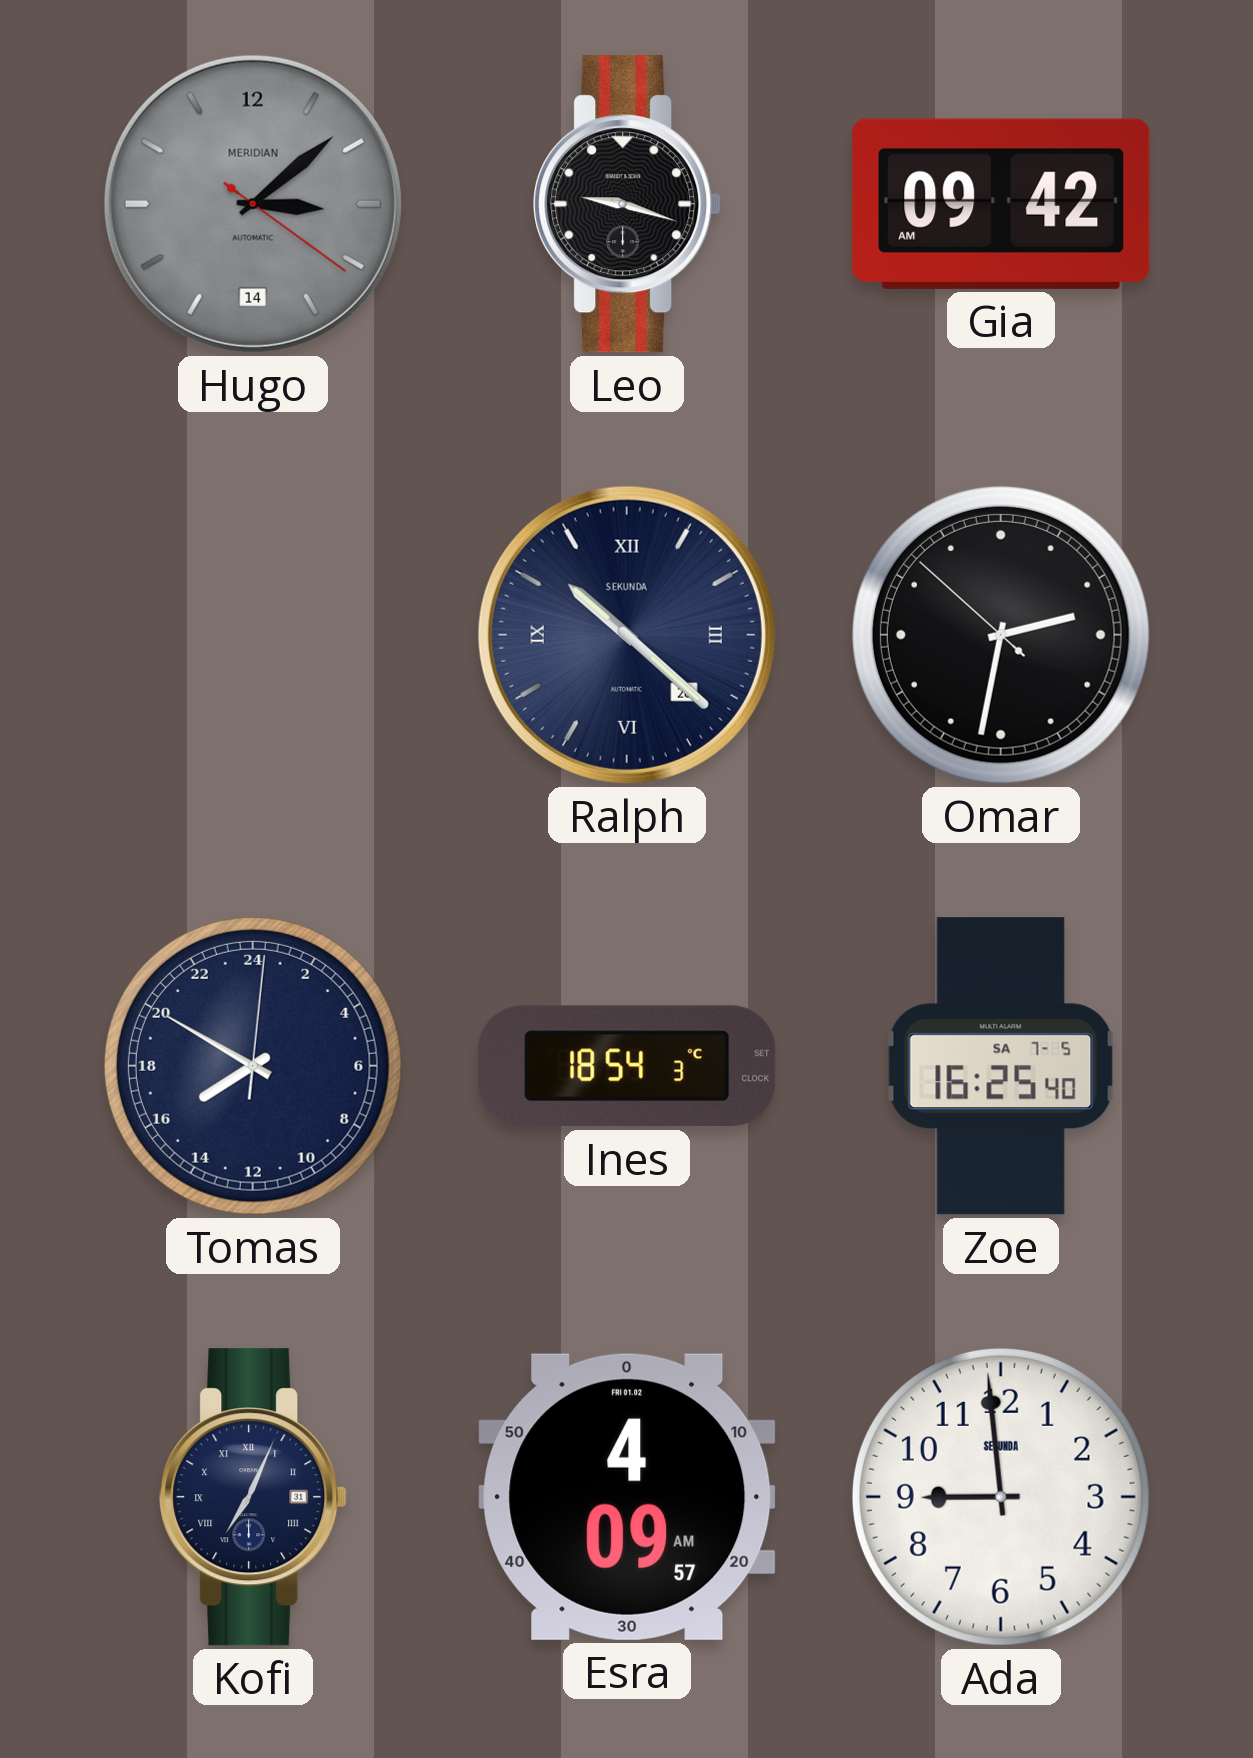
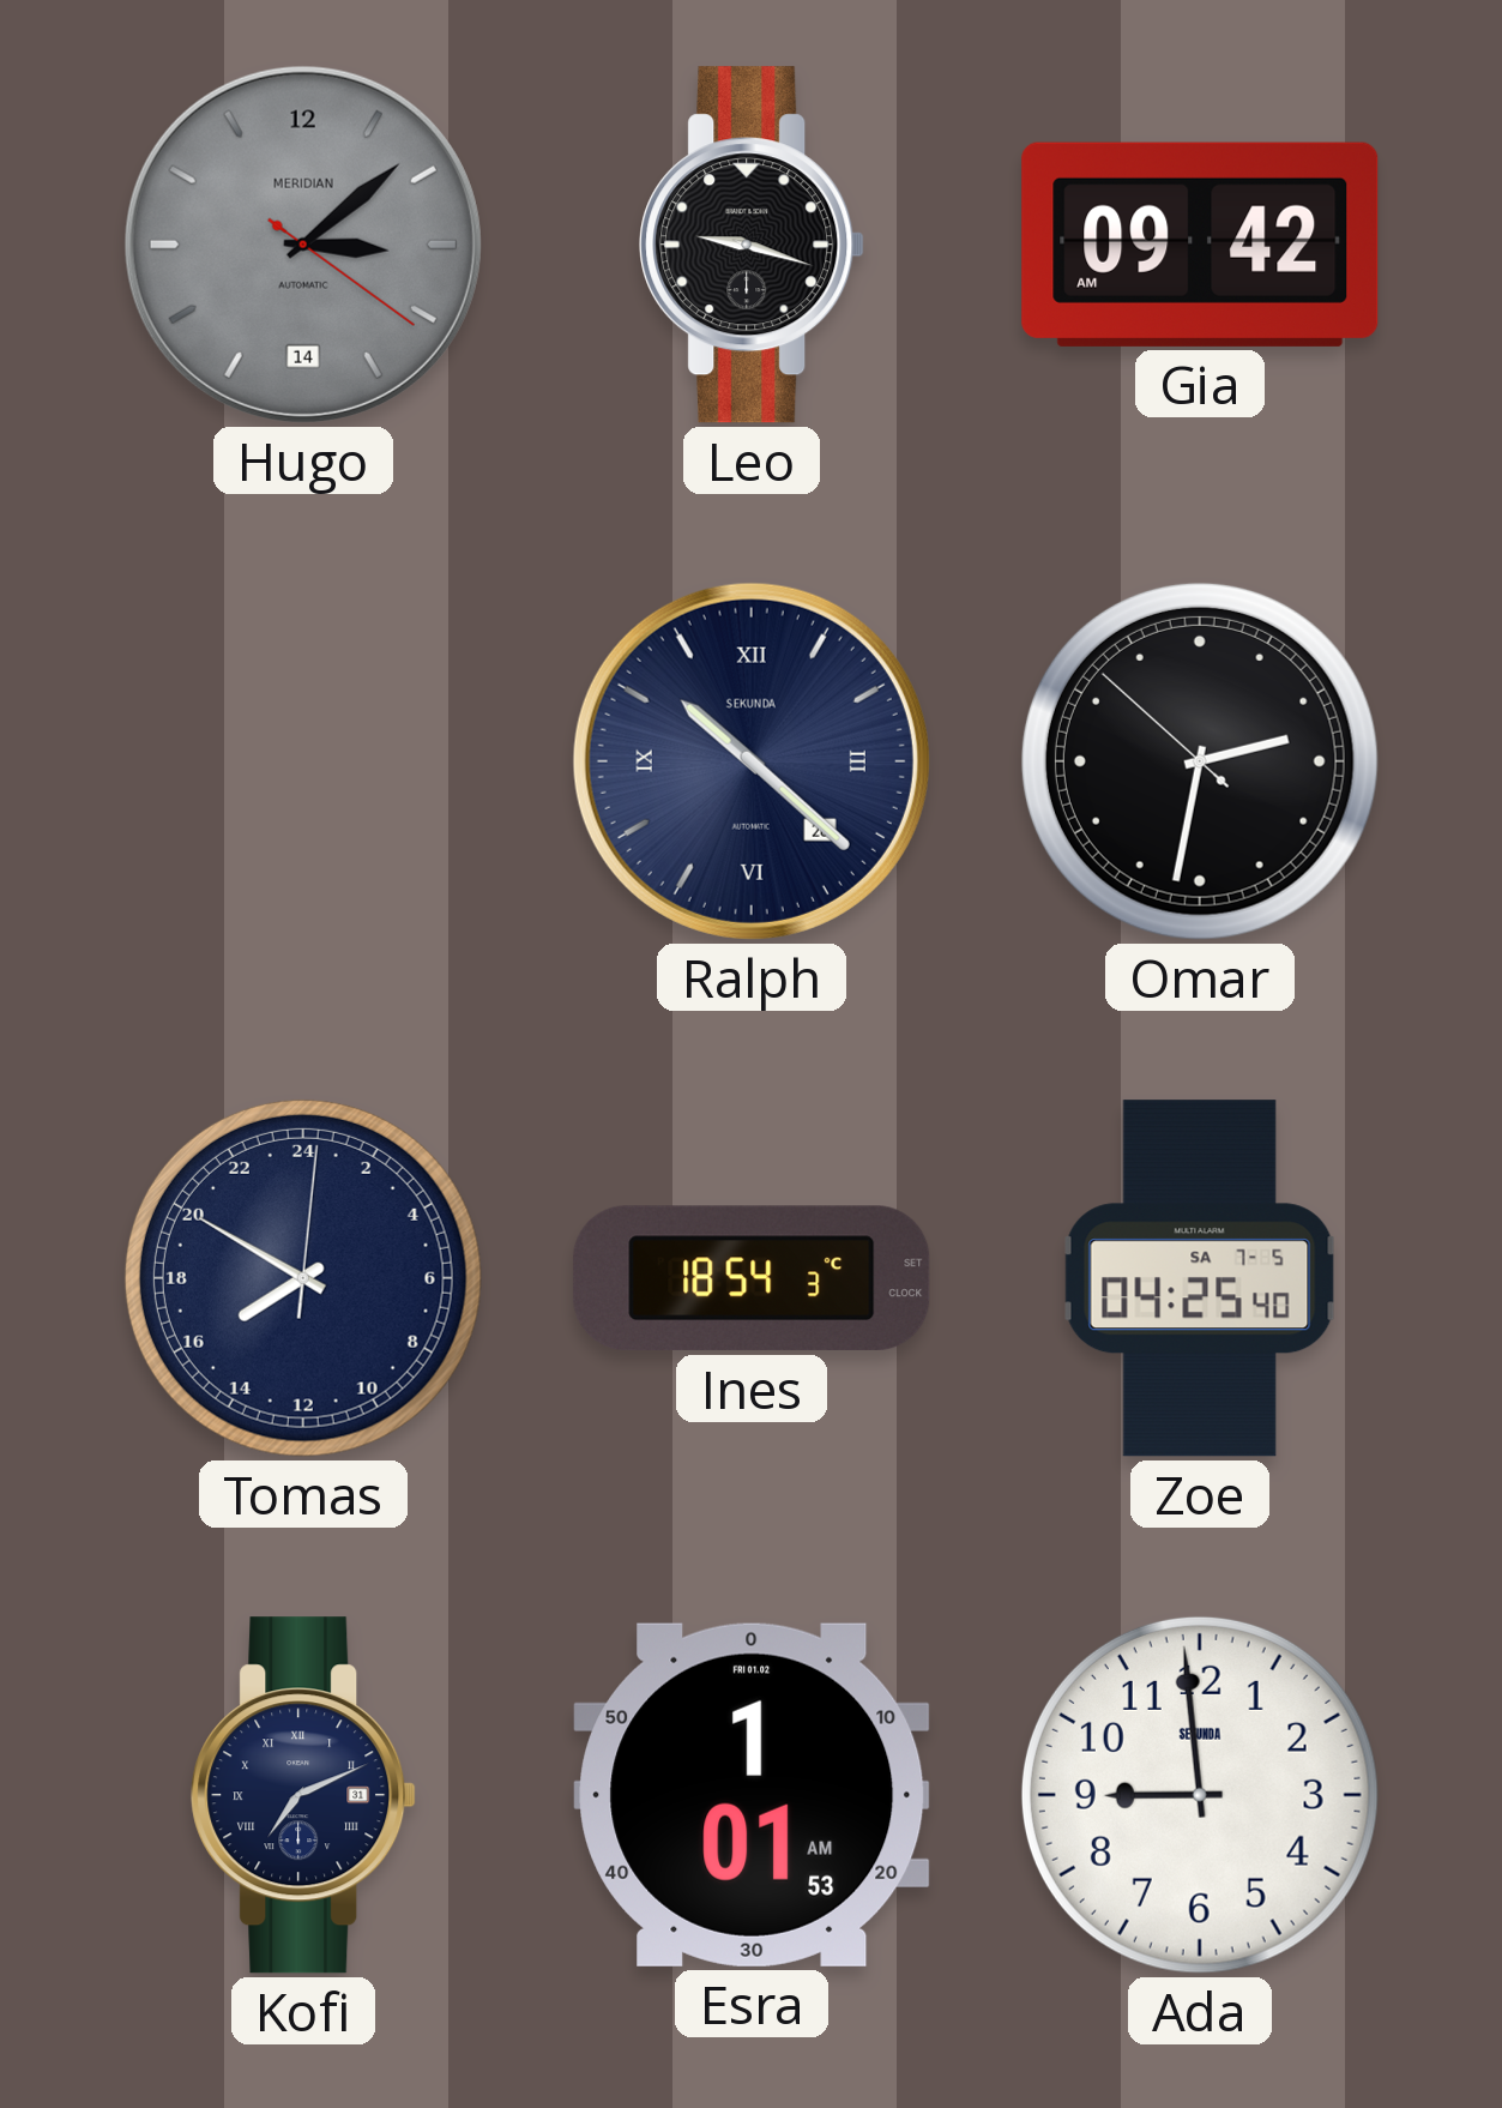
Zoe: 16:25 -> 04:25 (1200, 1278)
Kofi: 7:04 -> 7:11 (303, 1795)
Esra: 4:09 -> 1:01 (752, 1795)
